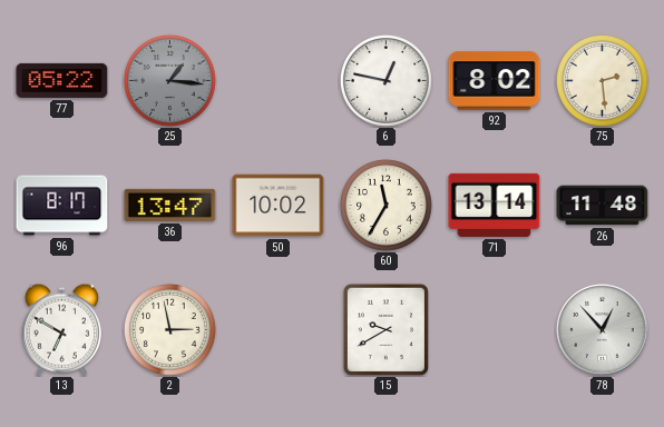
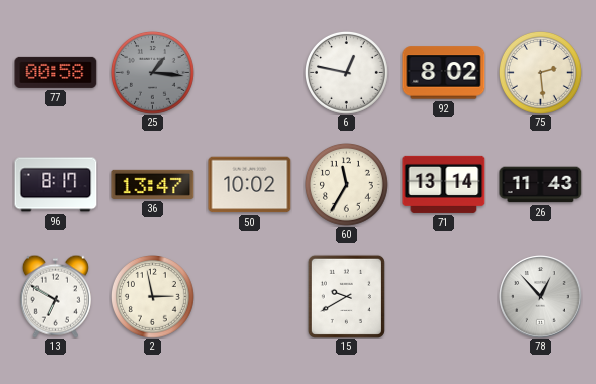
77: 05:22 -> 00:58 (56, 72)
26: 11:48 -> 11:43 (541, 185)
